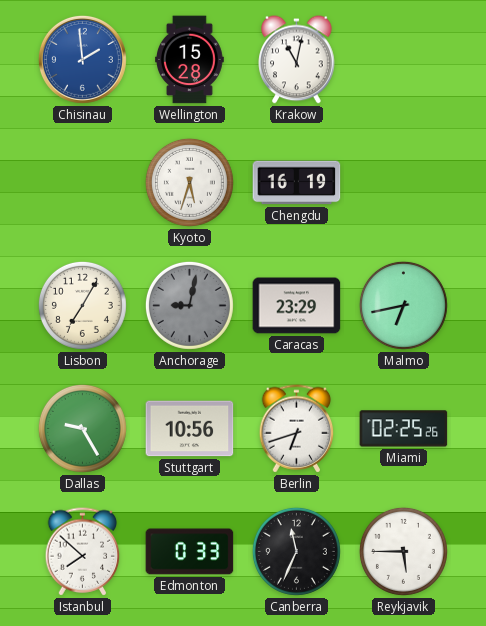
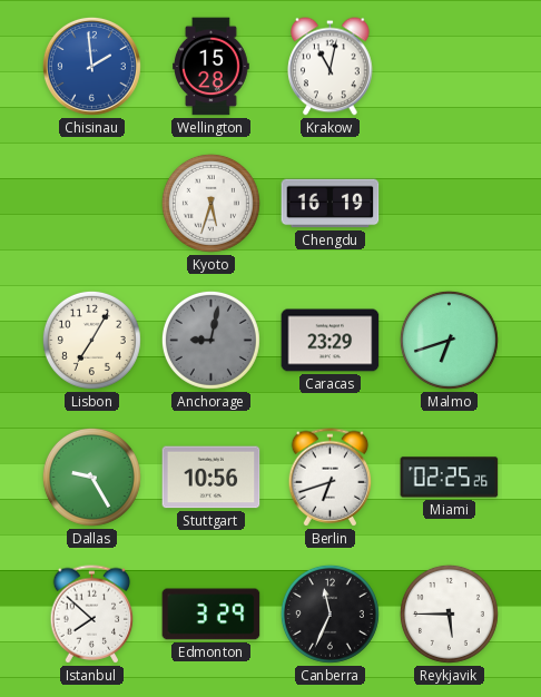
Malmo: 6:43 -> 6:42 (449, 340)
Edmonton: 0:33 -> 3:29 (212, 615)
